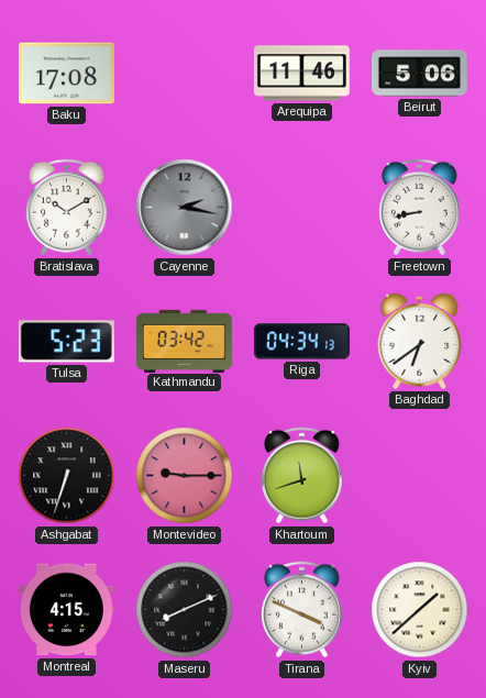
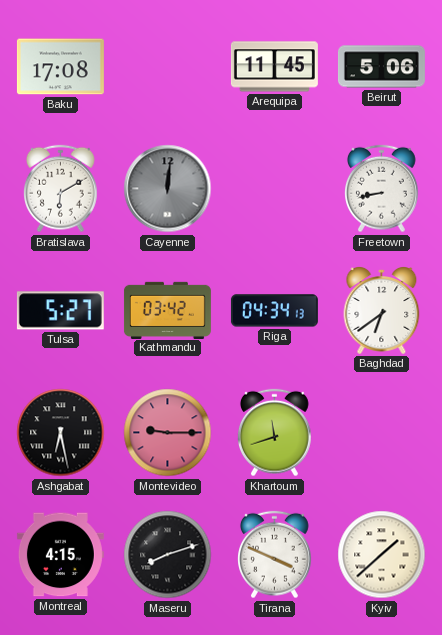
Arequipa: 11:46 -> 11:45 (274, 67)
Bratislava: 10:10 -> 6:10 (61, 189)
Cayenne: 2:17 -> 12:01 (168, 189)
Tulsa: 5:23 -> 5:27 (60, 311)
Ashgabat: 6:33 -> 6:28 (61, 433)
Maseru: 8:11 -> 8:12 (168, 555)
